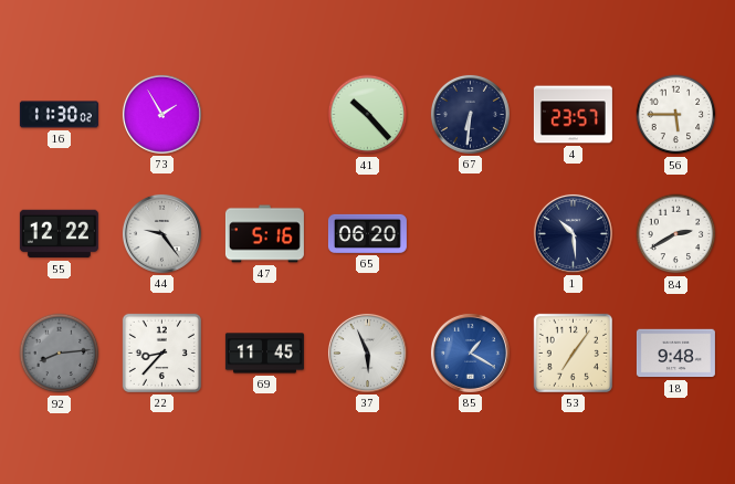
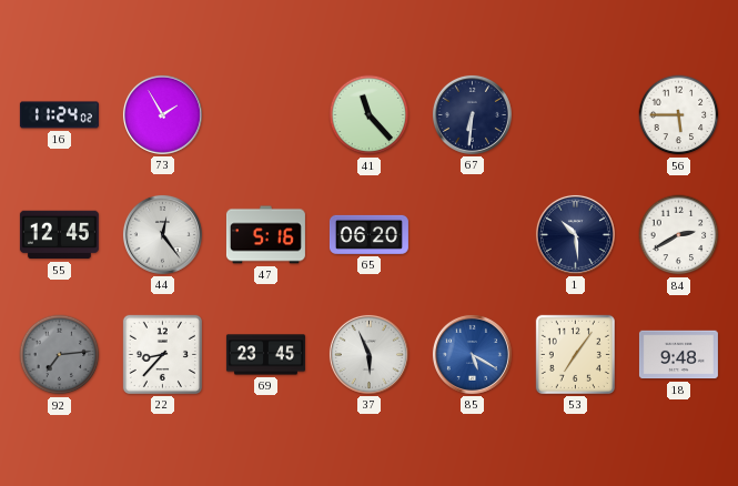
16: 11:30 -> 11:24 (59, 115)
41: 10:23 -> 11:23 (370, 115)
4: 23:57 -> none (573, 115)
55: 12:22 -> 12:45 (59, 235)
44: 9:24 -> 12:24 (162, 234)
92: 8:14 -> 7:14 (60, 355)
69: 11:45 -> 23:45 (265, 355)
85: 1:20 -> 5:20 (472, 354)
